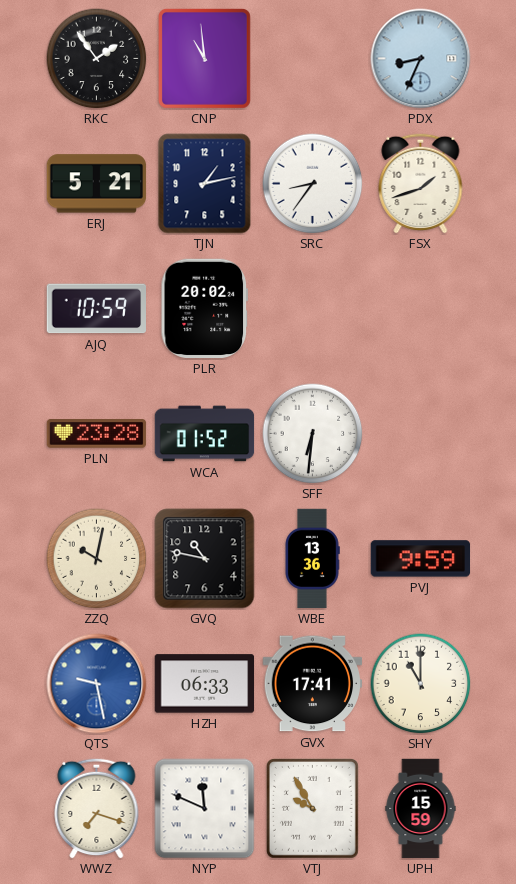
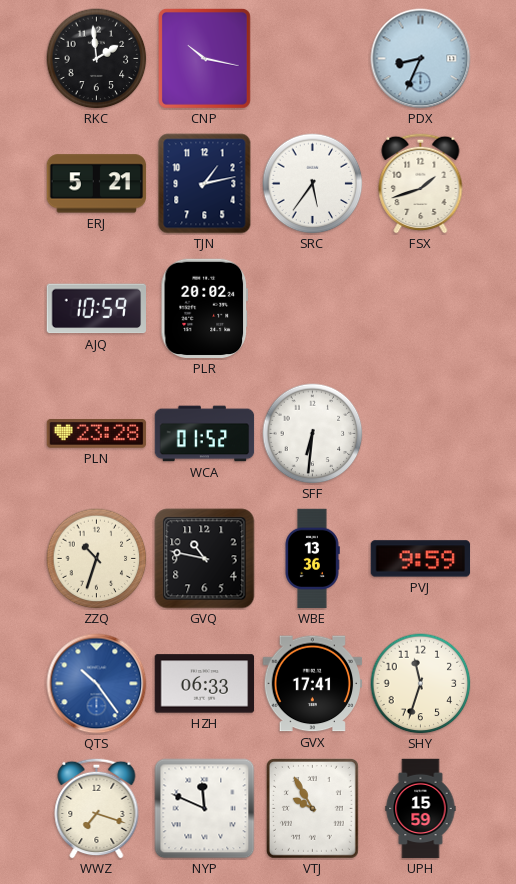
RKC: 1:54 -> 1:59 (97, 59)
CNP: 10:59 -> 10:17 (204, 58)
SRC: 8:36 -> 5:36 (313, 184)
ZZQ: 10:02 -> 10:33 (97, 559)
QTS: 9:28 -> 10:24 (97, 684)
SHY: 11:00 -> 11:33 (421, 684)
